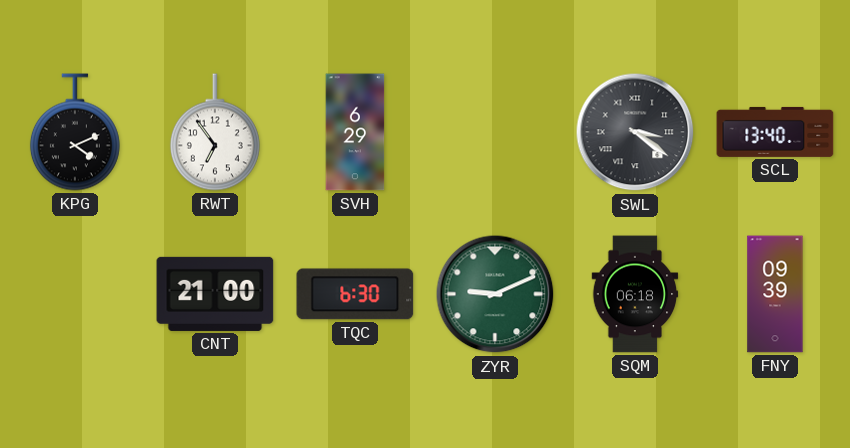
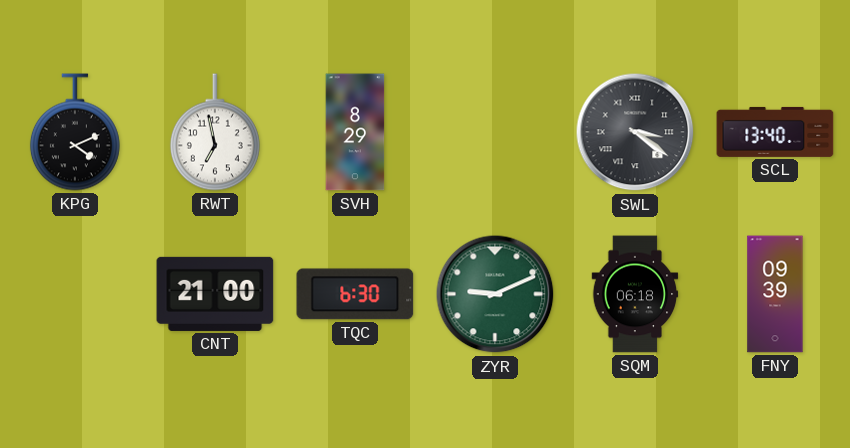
RWT: 6:54 -> 6:58 (215, 132)
SVH: 6:29 -> 8:29 (355, 132)
